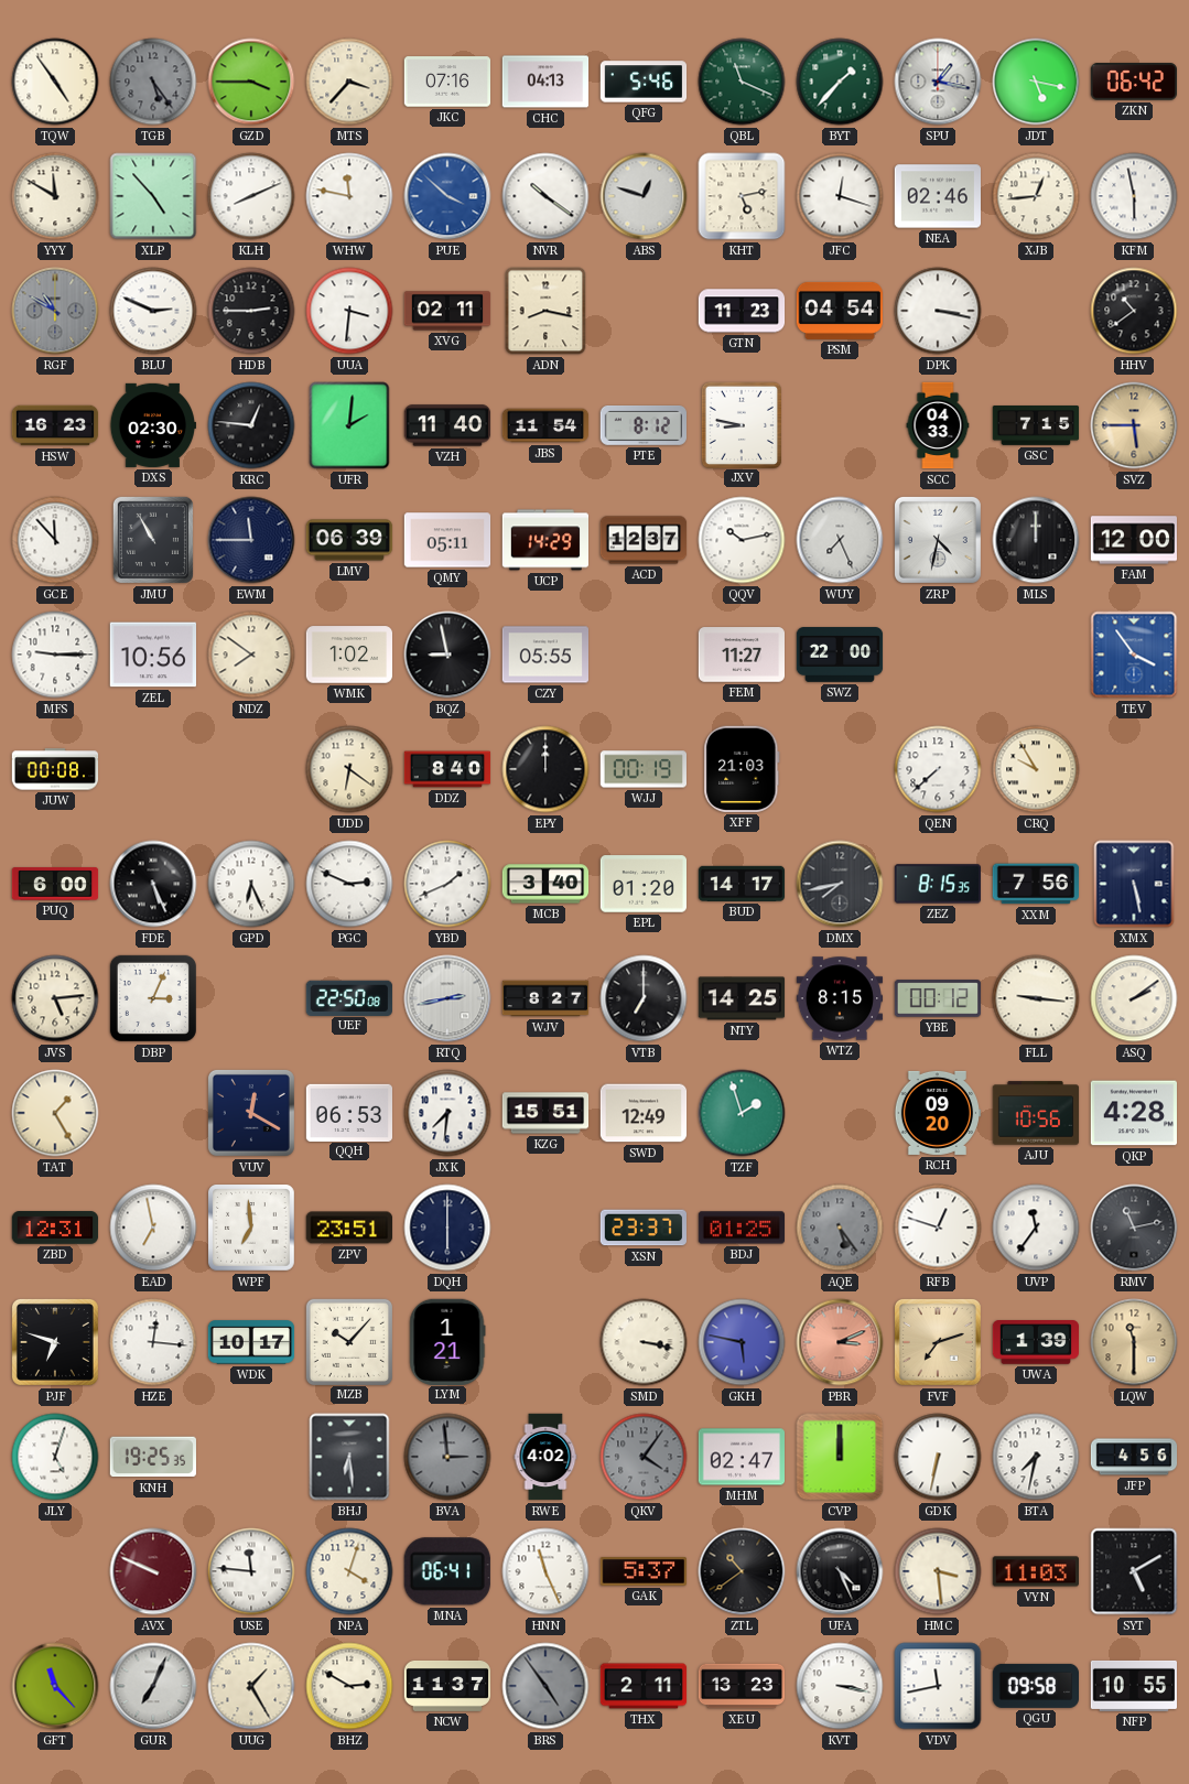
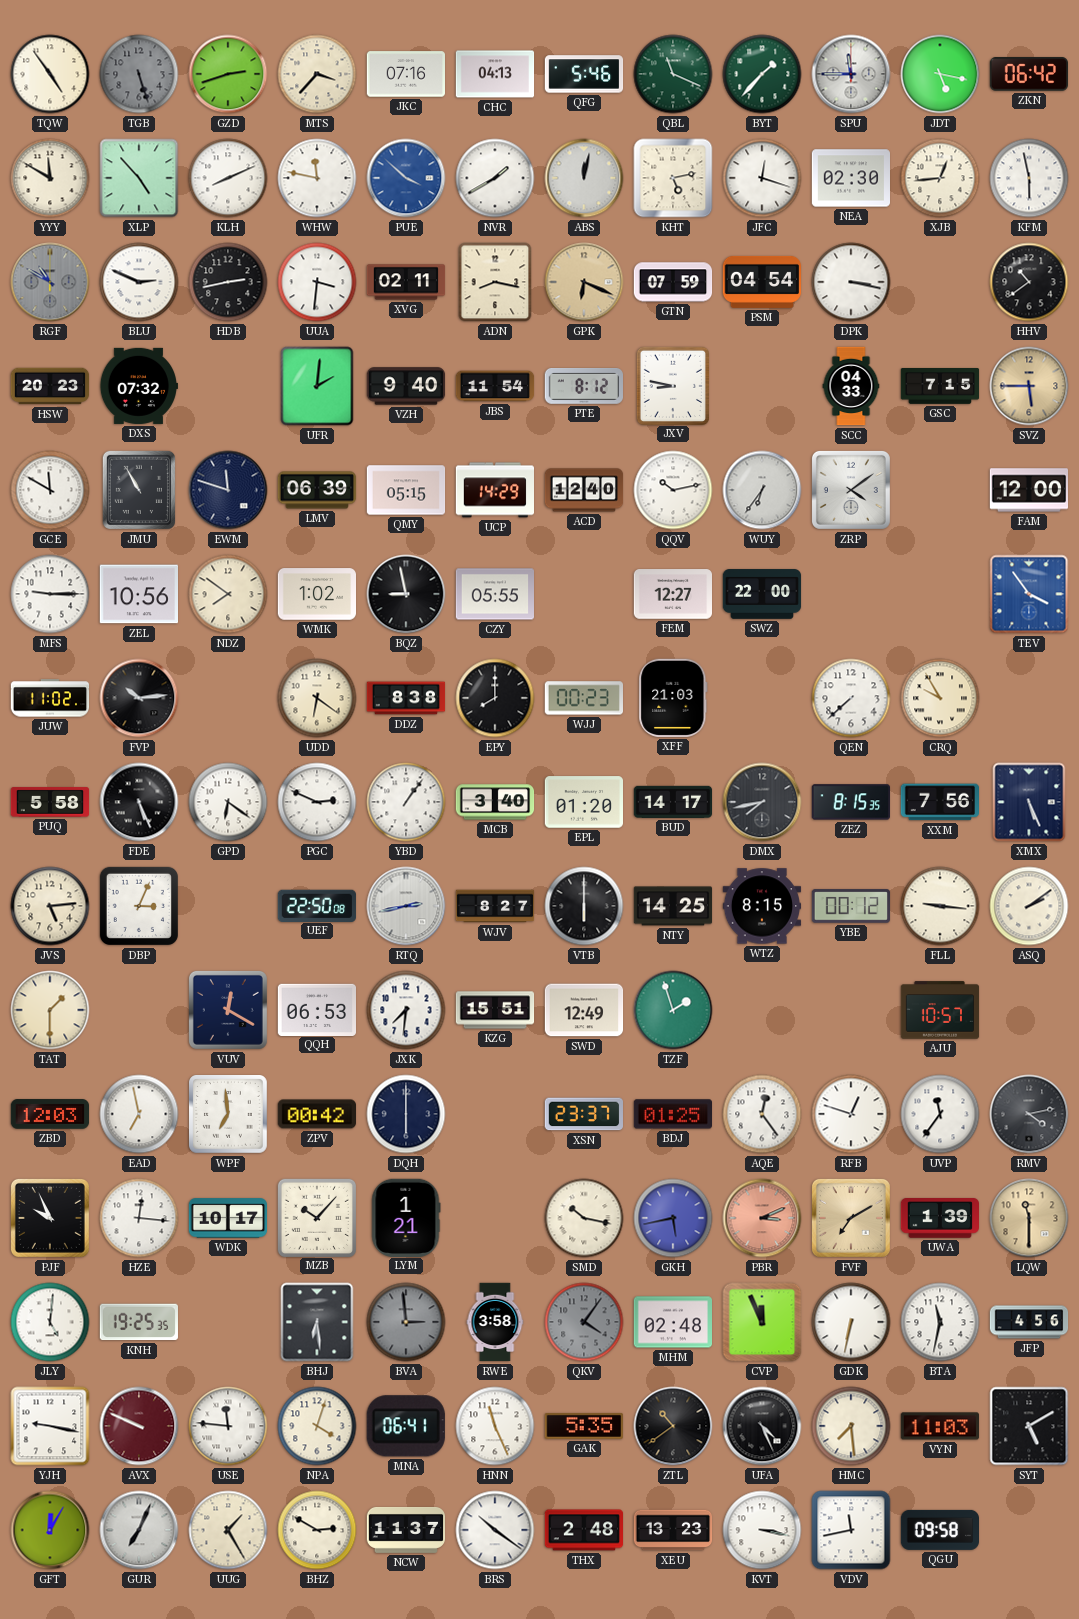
TGB: 5:24 -> 5:27 (139, 74)
GZD: 3:45 -> 2:42 (228, 74)
SPU: 1:17 -> 11:45 (851, 74)
NVR: 10:21 -> 1:40 (495, 178)
ABS: 12:48 -> 12:02 (584, 178)
NEA: 02:46 -> 02:30 (850, 178)
HDB: 2:45 -> 2:43 (228, 282)
GPK: none -> 6:19 (584, 282)
GTN: 11:23 -> 07:59 (673, 282)
HSW: 16:23 -> 20:23 (50, 386)
DXS: 02:30 -> 07:32 (138, 386)
KRC: 12:46 -> none (251, 425)
VZH: 11:40 -> 9:40 (406, 386)
GCE: 11:53 -> 11:50 (50, 490)
EWM: 11:45 -> 11:48 (228, 490)
QMY: 05:11 -> 05:15 (406, 490)
ACD: 12:37 -> 12:40 (584, 490)
WUY: 7:26 -> 6:36 (762, 490)
ZRP: 4:32 -> 4:09 (851, 490)
MLS: 12:00 -> none (1036, 540)
FEM: 11:27 -> 12:27 (672, 594)
JUW: 00:08 -> 11:02 (50, 698)
FVP: none -> 10:14 (139, 698)
DDZ: 8:40 -> 8:38 (406, 698)
EPY: 12:00 -> 8:00 (495, 698)
WJJ: 00:19 -> 00:23 (583, 698)
PUQ: 6:00 -> 5:58 (50, 802)
GPD: 6:26 -> 6:21 (228, 802)
YBD: 1:41 -> 1:06 (406, 802)
XMX: 5:28 -> 5:26 (1029, 802)
VTB: 7:00 -> 6:00 (584, 906)
TAT: 1:25 -> 1:30 (50, 1010)
RCH: 09:20 -> none (937, 1113)
AJU: 10:56 -> 10:57 (940, 1010)
QKP: 4:28 -> none (1133, 1113)
ZBD: 12:31 -> 12:03 (50, 1114)
ZPV: 23:51 -> 00:42 (316, 1114)
AQE: 5:24 -> 12:24 (762, 1114)
AQE dial: grey -> white (762, 1114)
RMV: 11:13 -> 4:13 (1029, 1114)
PJF: 6:48 -> 9:56 (50, 1218)
SMD: 3:17 -> 10:17 (584, 1218)
GKH: 5:47 -> 5:43 (673, 1218)
FVF: 7:12 -> 7:10 (851, 1218)
JLY: 5:03 -> 5:01 (50, 1322)
RWE: 4:02 -> 3:58 (495, 1322)
MHM: 02:47 -> 02:48 (672, 1322)
CVP: 12:00 -> 11:56 (762, 1322)
BTA: 7:32 -> 11:32 (940, 1322)
YJH: none -> 9:17 (50, 1426)
GAK: 5:37 -> 5:35 (583, 1426)
HMC: 3:29 -> 7:29 (851, 1426)
GFT: 11:23 -> 12:05 (50, 1530)
BRS: 4:54 -> 10:21 (495, 1530)
BRS dial: grey -> white (495, 1530)
THX: 2:11 -> 2:48 (584, 1530)
NFP: 10:55 -> none (1134, 1686)
